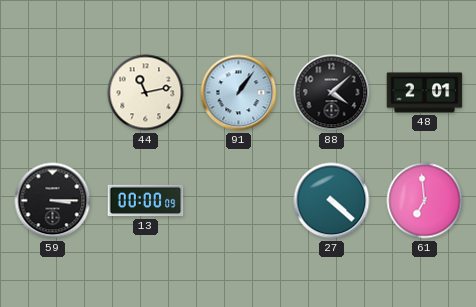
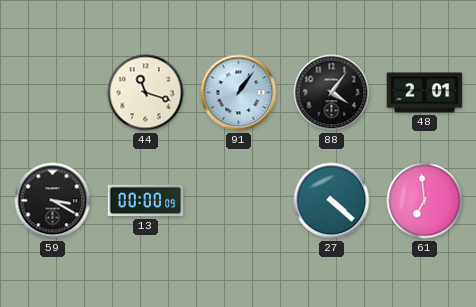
44: 11:13 -> 11:18 (146, 93)
88: 4:08 -> 4:06 (332, 93)
59: 3:15 -> 3:20 (53, 201)
